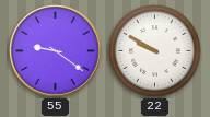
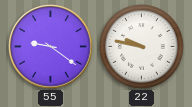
22: 9:50 -> 9:47 (142, 47)
